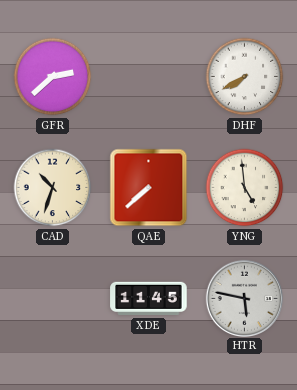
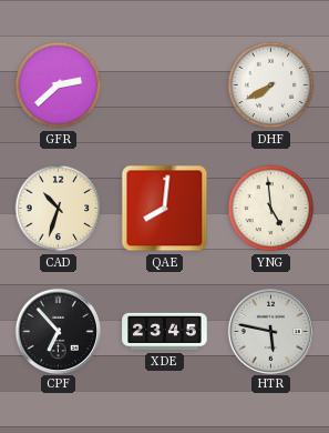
QAE: 7:38 -> 8:01 (165, 209)
CPF: none -> 6:53 (58, 331)
XDE: 11:45 -> 23:45 (165, 332)
